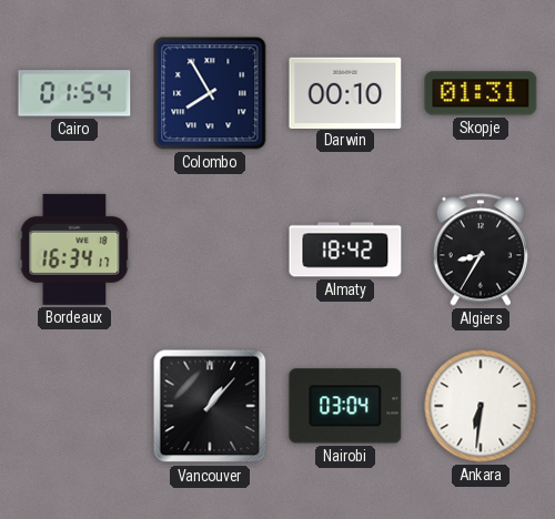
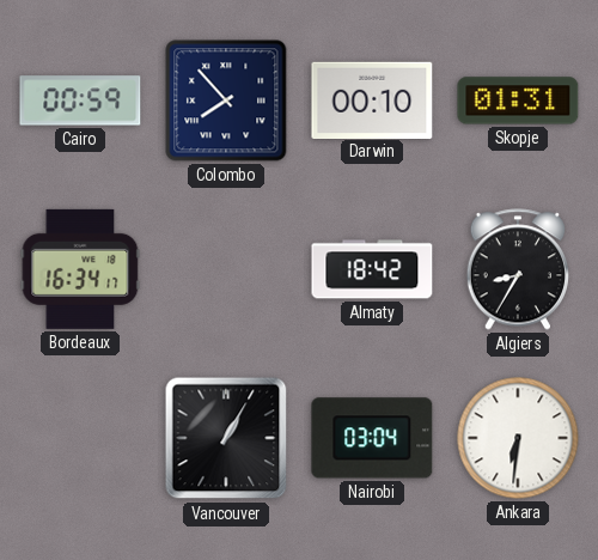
Cairo: 01:54 -> 00:59 (80, 101)
Colombo: 7:55 -> 7:53 (226, 101)
Vancouver: 1:07 -> 1:05 (226, 438)
